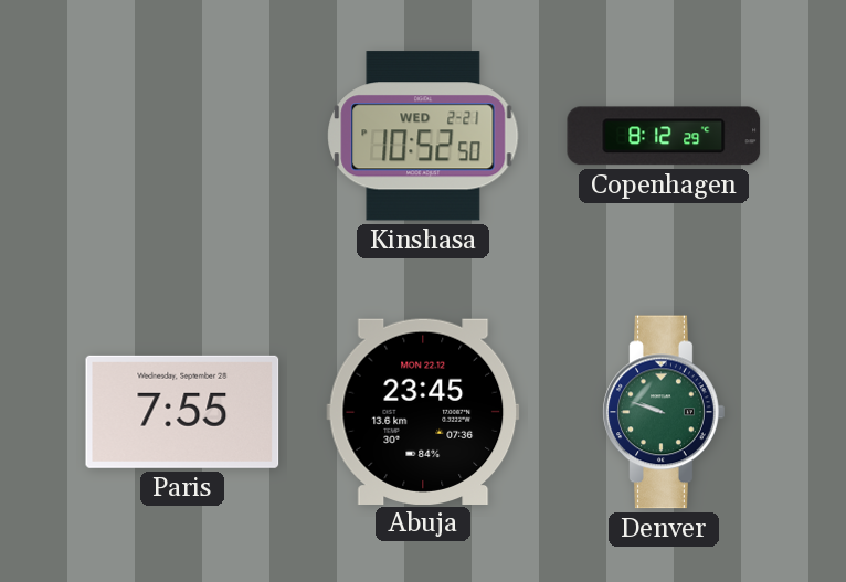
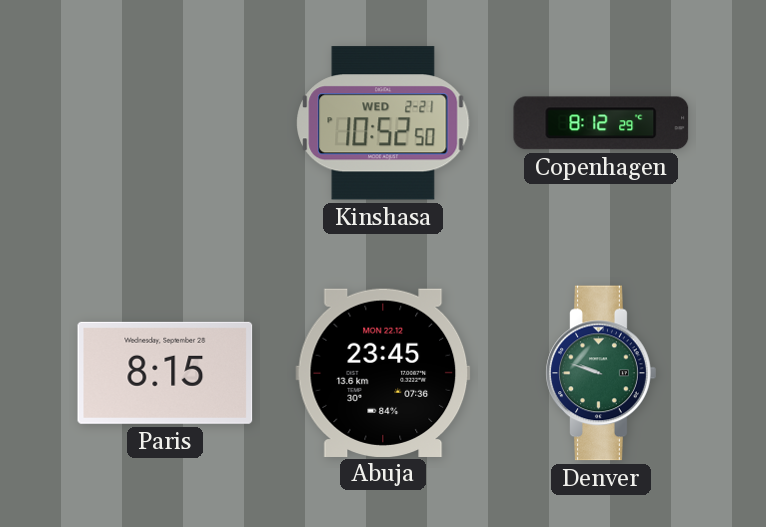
Paris: 7:55 -> 8:15 (165, 373)
